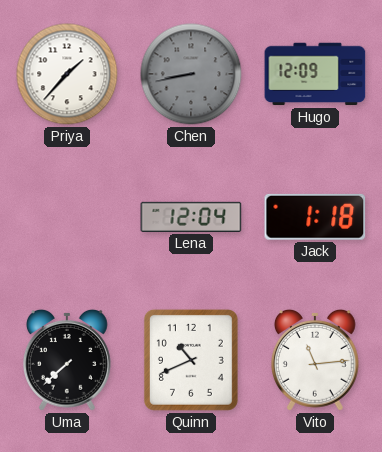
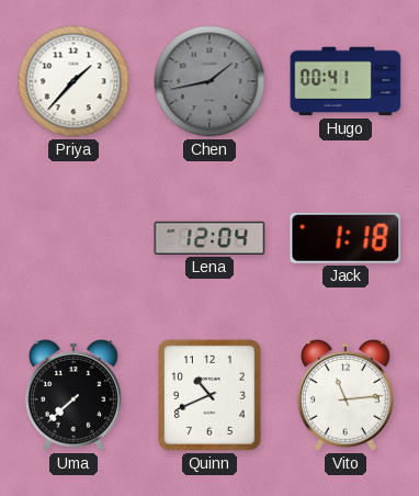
Chen: 8:43 -> 1:43 (209, 81)
Hugo: 12:09 -> 00:41 (346, 81)
